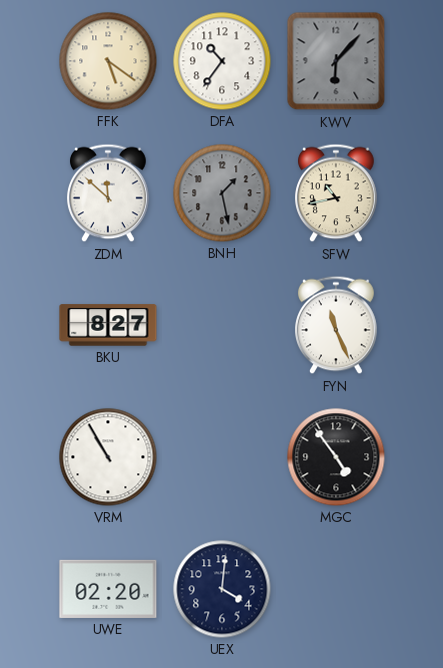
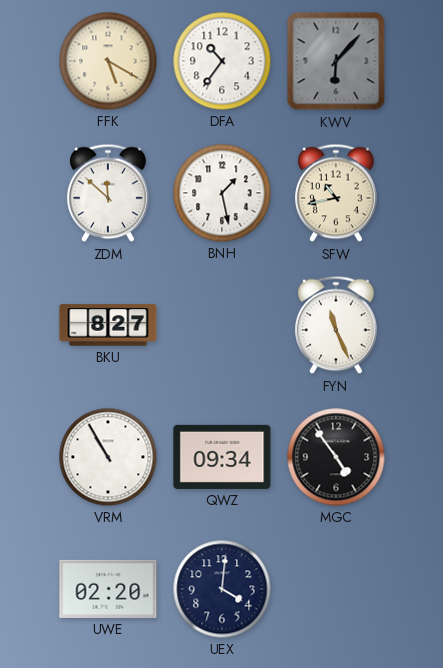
FFK: 5:21 -> 5:20 (108, 61)
BNH dial: grey -> white (222, 193)
QWZ: none -> 09:34 (222, 457)
